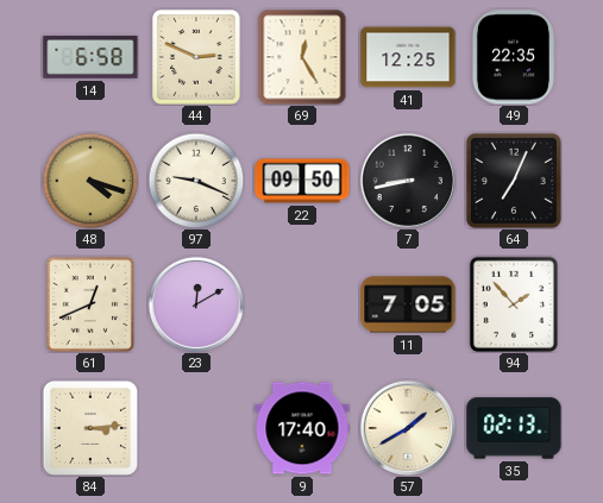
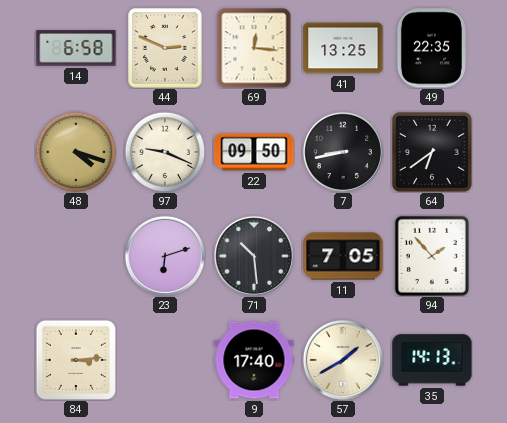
69: 12:25 -> 12:16 (254, 48)
41: 12:25 -> 13:25 (343, 48)
64: 7:04 -> 6:39 (432, 152)
61: 12:41 -> none (90, 304)
23: 12:10 -> 6:12 (165, 256)
71: none -> 10:29 (254, 256)
35: 02:13 -> 14:13 (432, 360)
